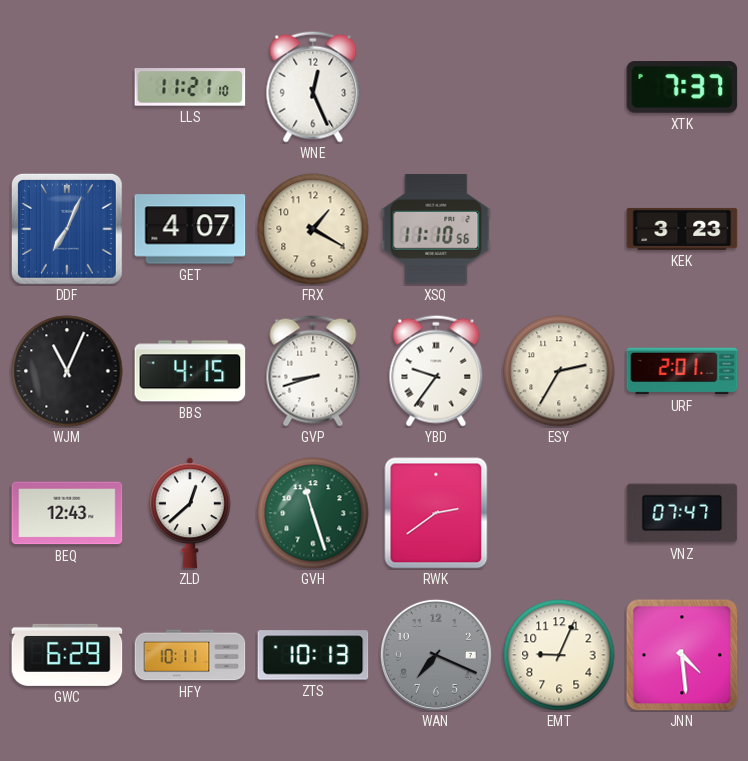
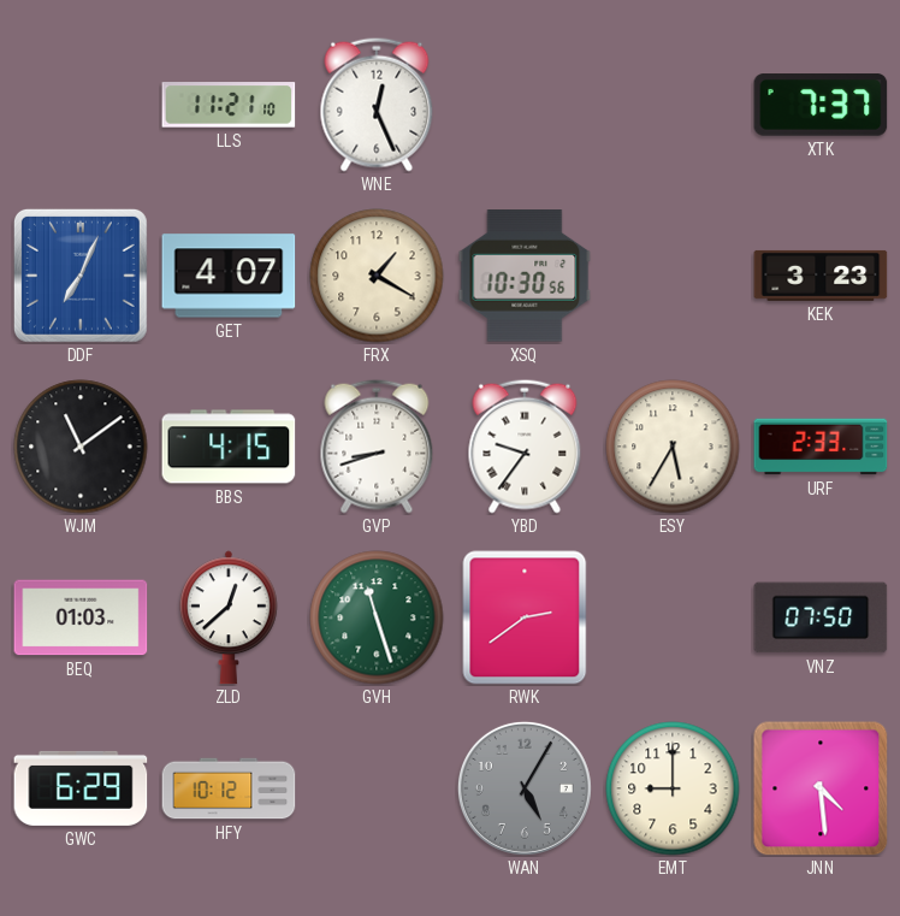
XSQ: 11:10 -> 10:30 (525, 276)
WJM: 11:04 -> 11:09 (81, 447)
ESY: 2:35 -> 5:35 (673, 447)
URF: 2:01 -> 2:33 (821, 447)
BEQ: 12:43 -> 01:03 (81, 617)
VNZ: 07:47 -> 07:50 (821, 617)
HFY: 10:11 -> 10:12 (229, 788)
ZTS: 10:13 -> none (313, 655)
WAN: 7:19 -> 5:05 (525, 788)
EMT: 9:04 -> 9:00 (673, 788)
